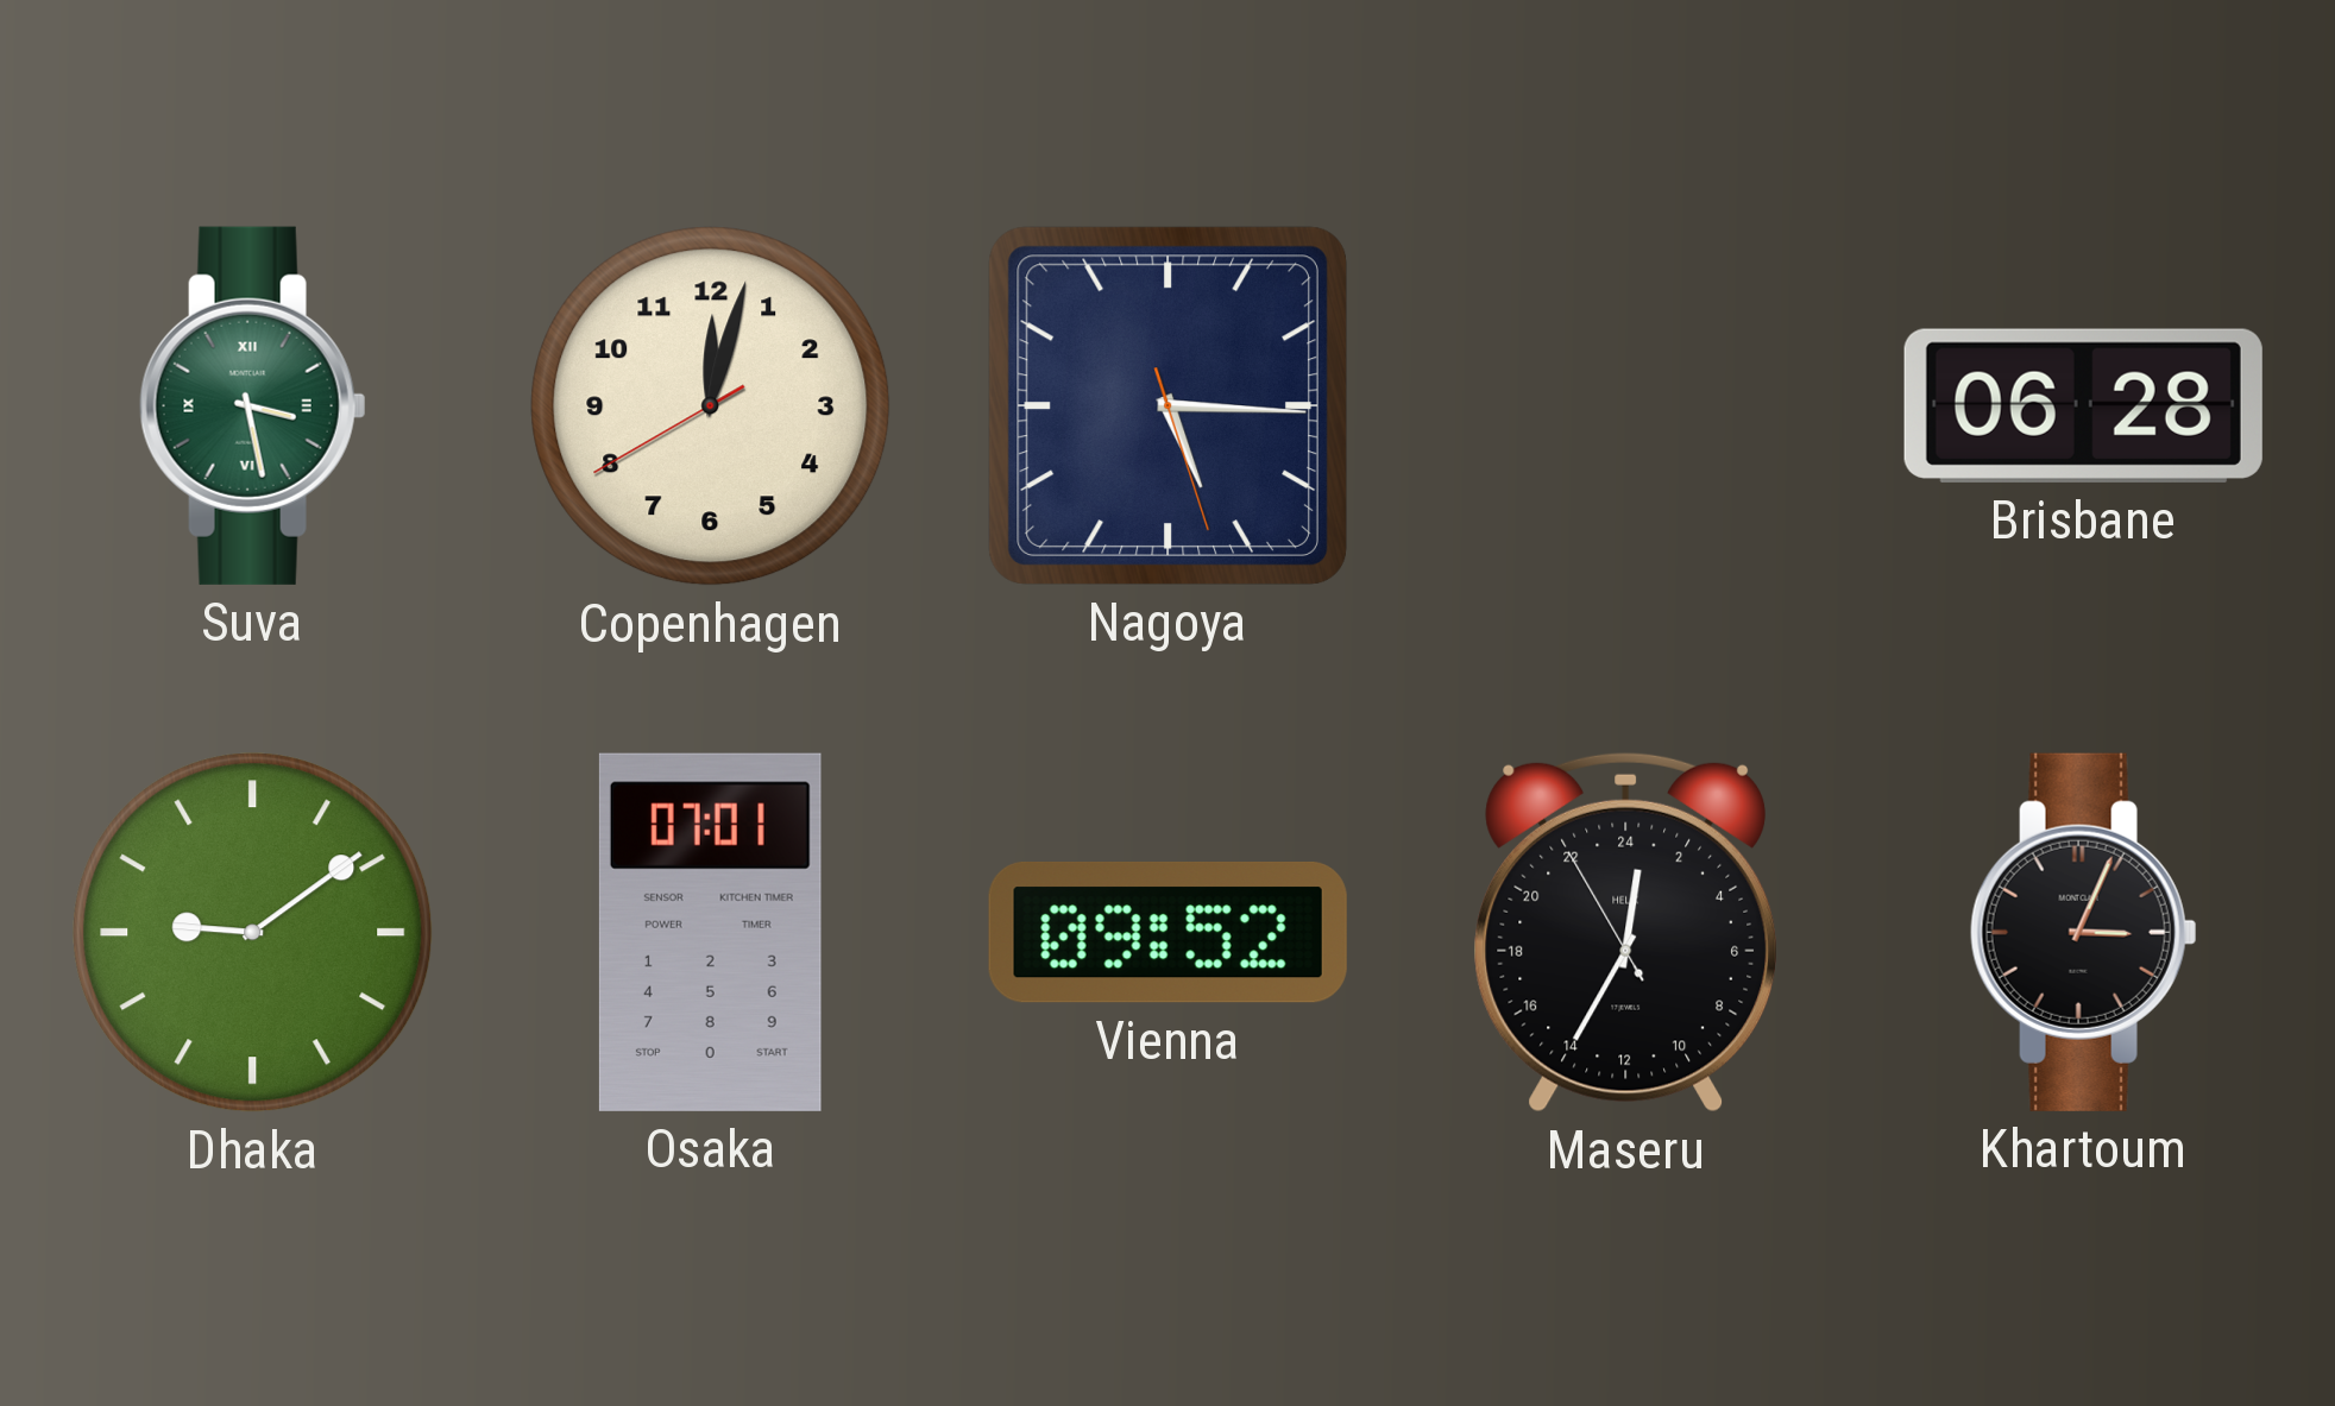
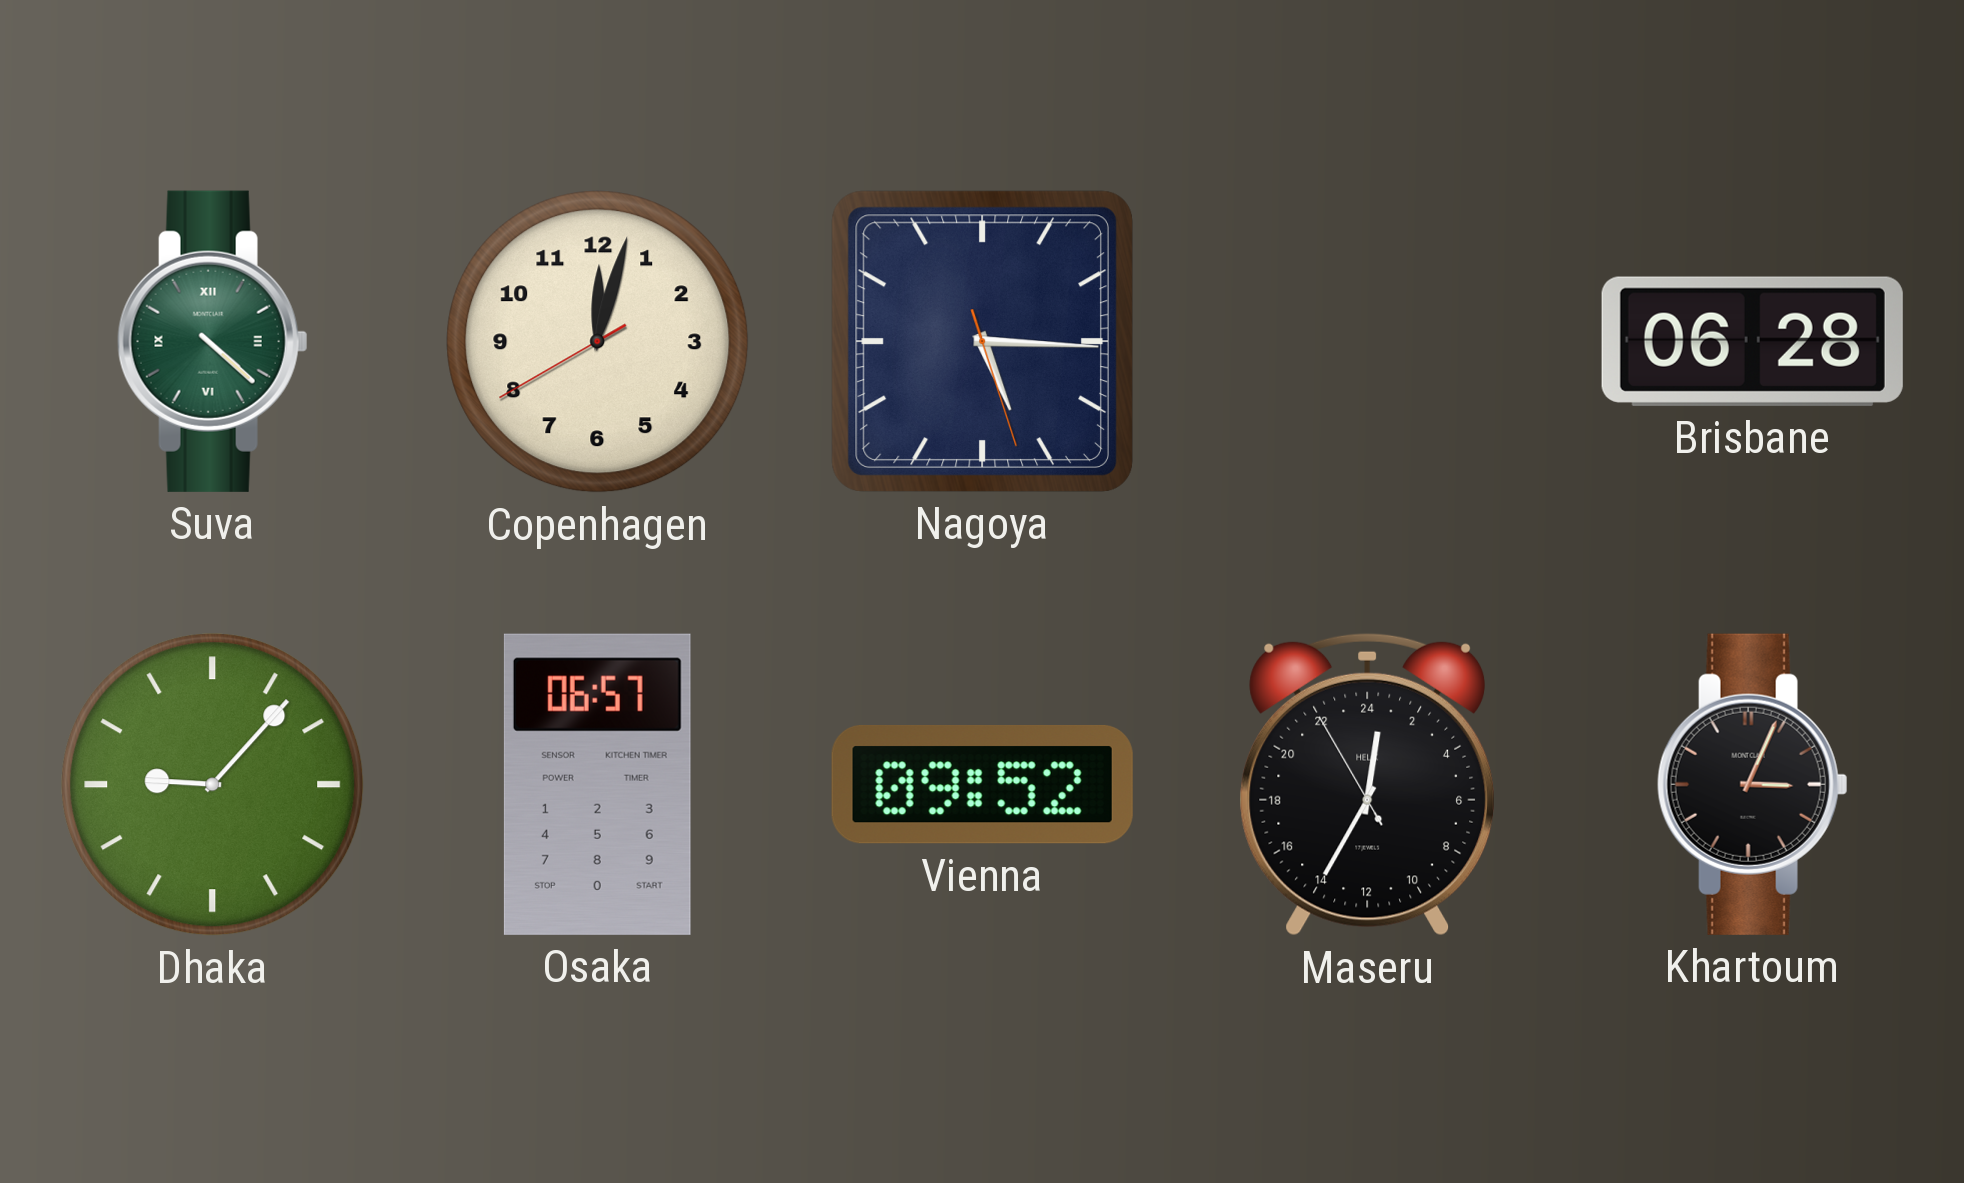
Suva: 3:28 -> 4:22 (212, 341)
Dhaka: 9:09 -> 9:07 (213, 785)
Osaka: 07:01 -> 06:57 (597, 784)
